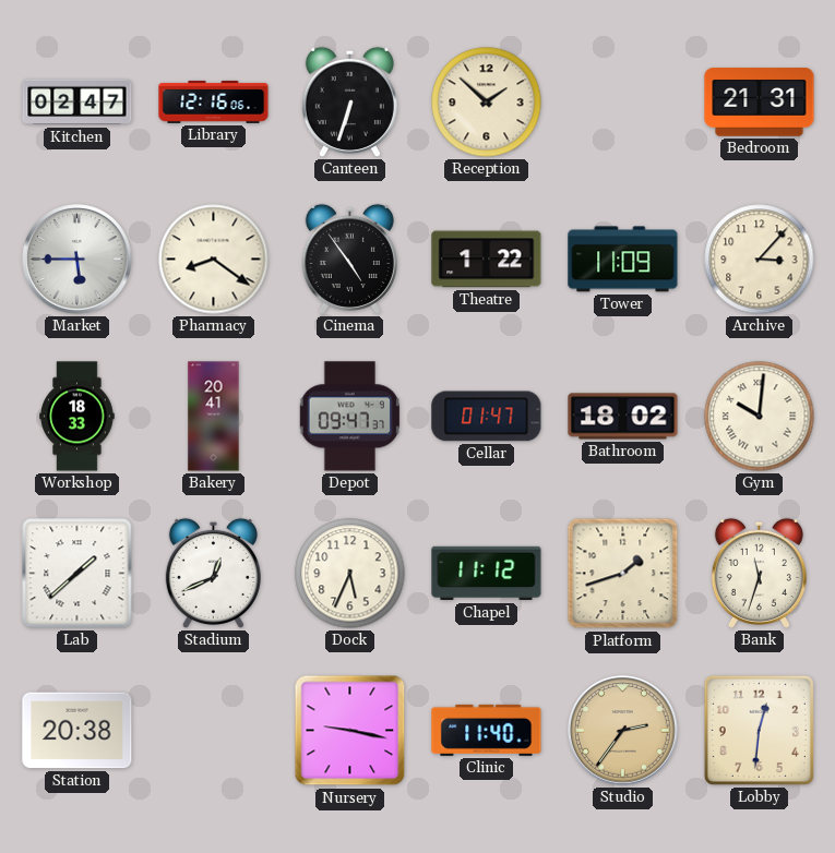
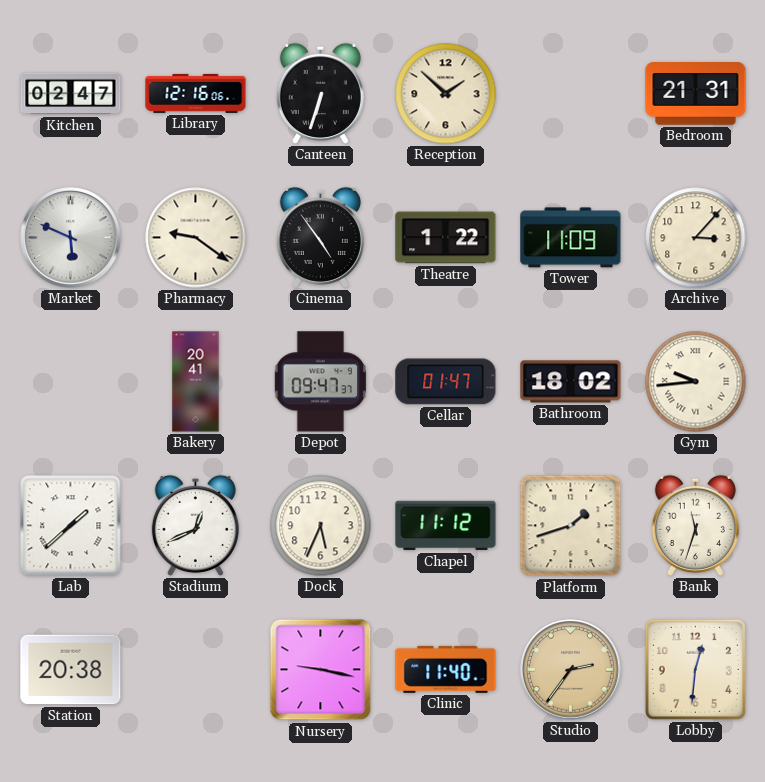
Market: 5:45 -> 5:49 (71, 238)
Pharmacy: 8:21 -> 9:21 (196, 238)
Workshop: 18:33 -> none (77, 417)
Gym: 10:01 -> 9:44 (696, 382)
